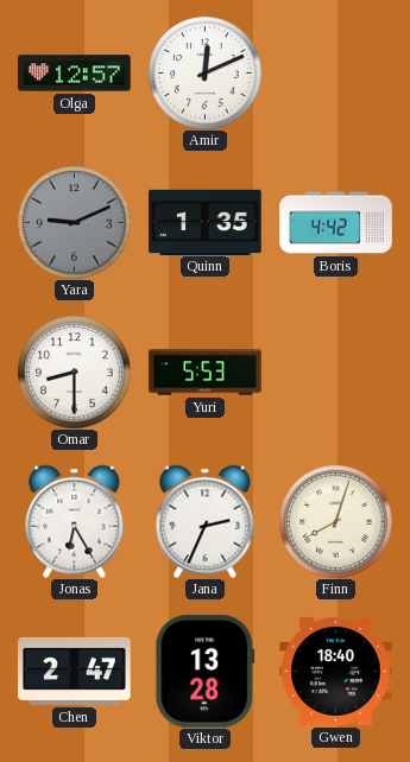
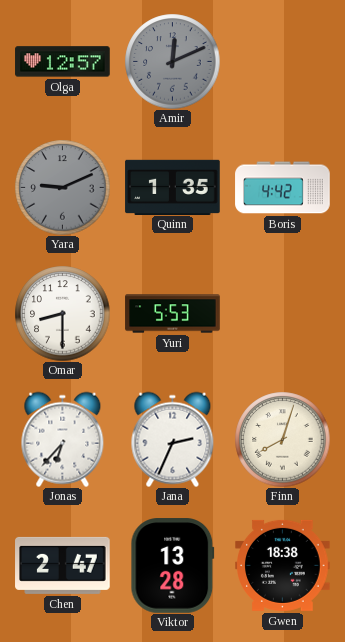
Amir dial: white -> grey (172, 61)
Jonas: 6:25 -> 6:37 (63, 439)
Gwen: 18:40 -> 18:38 (283, 565)
